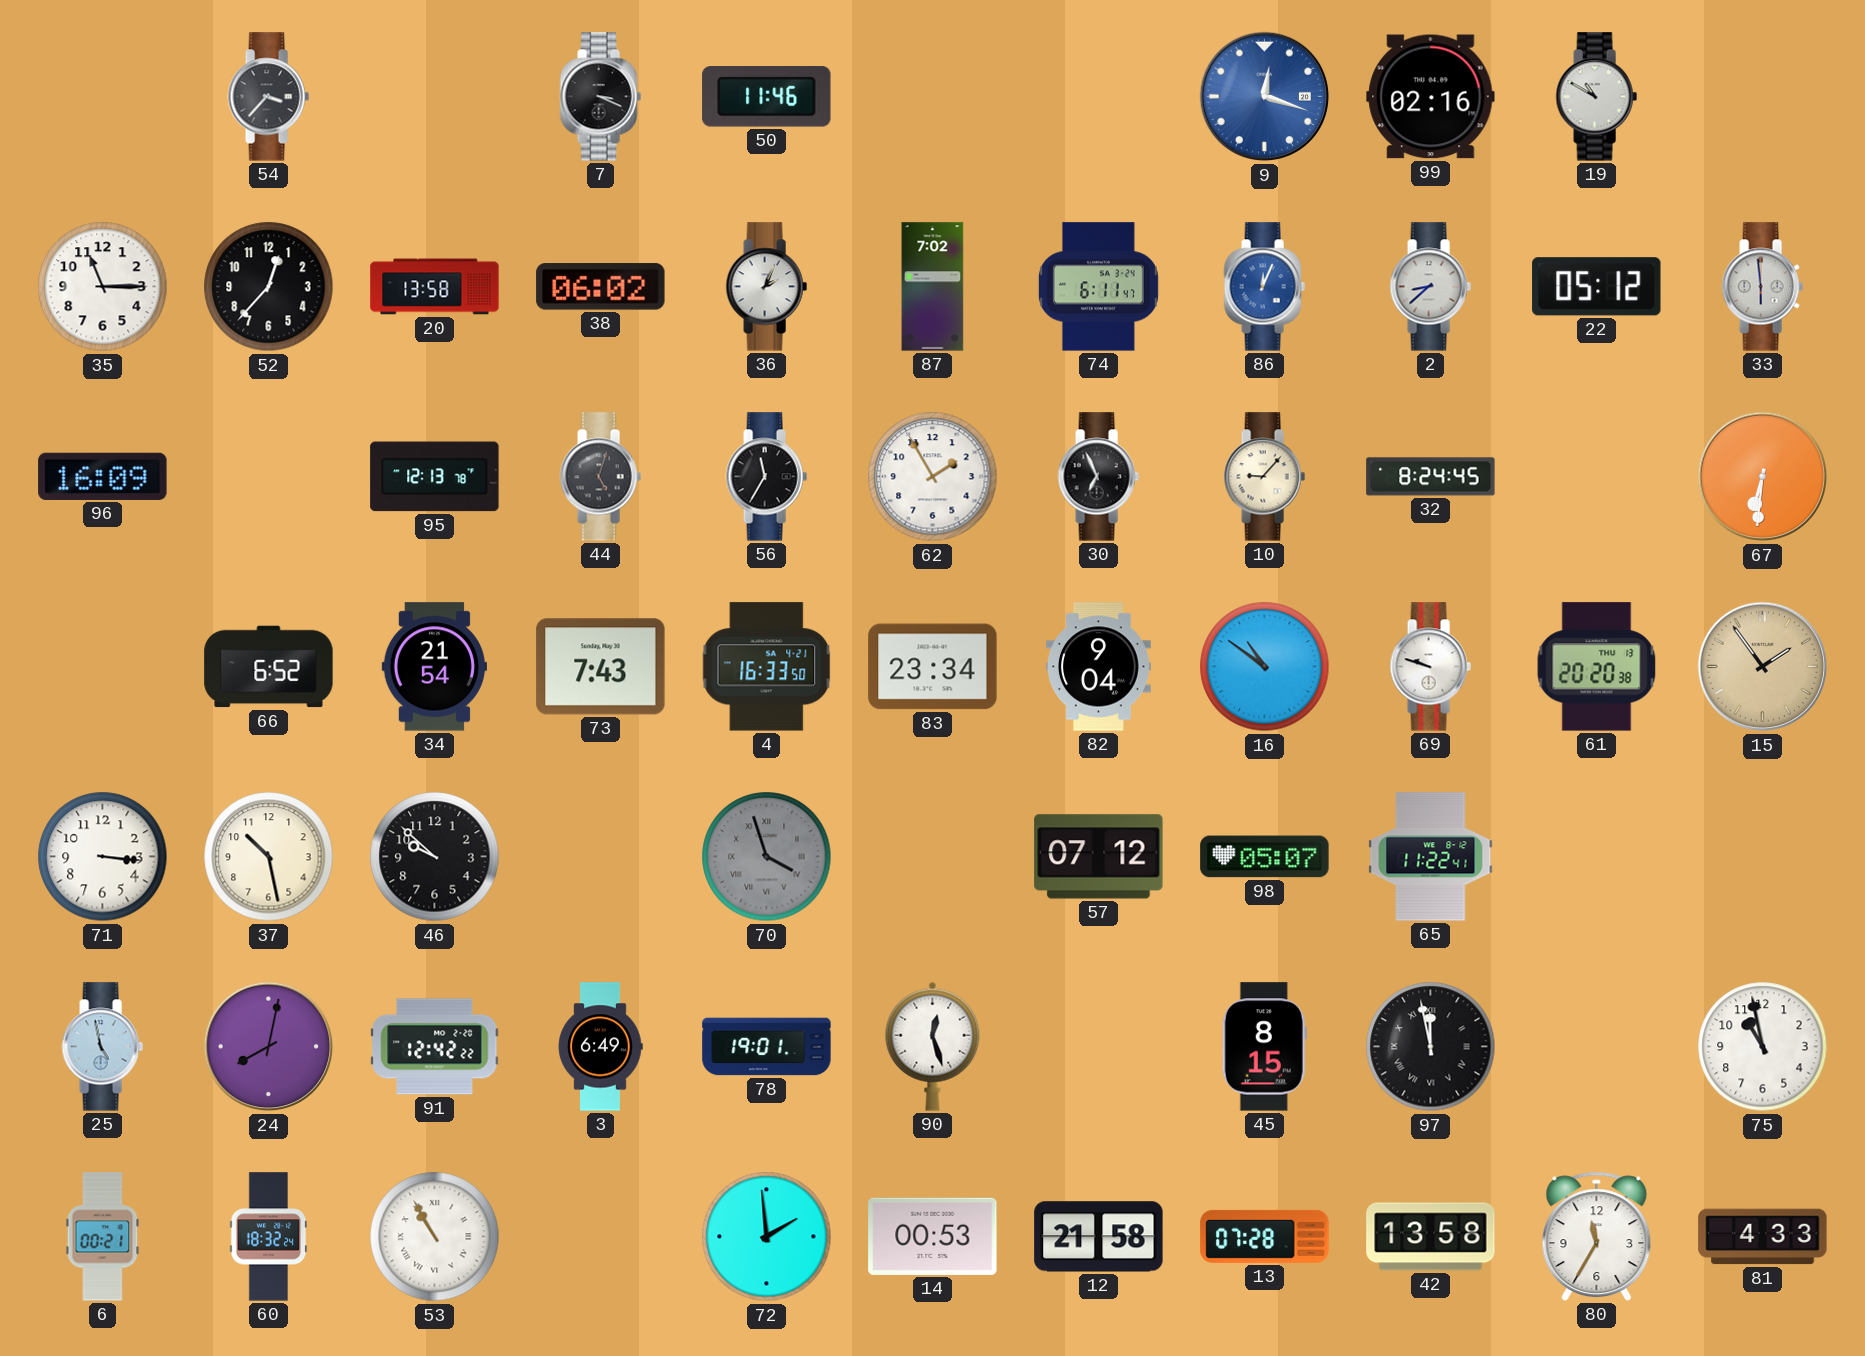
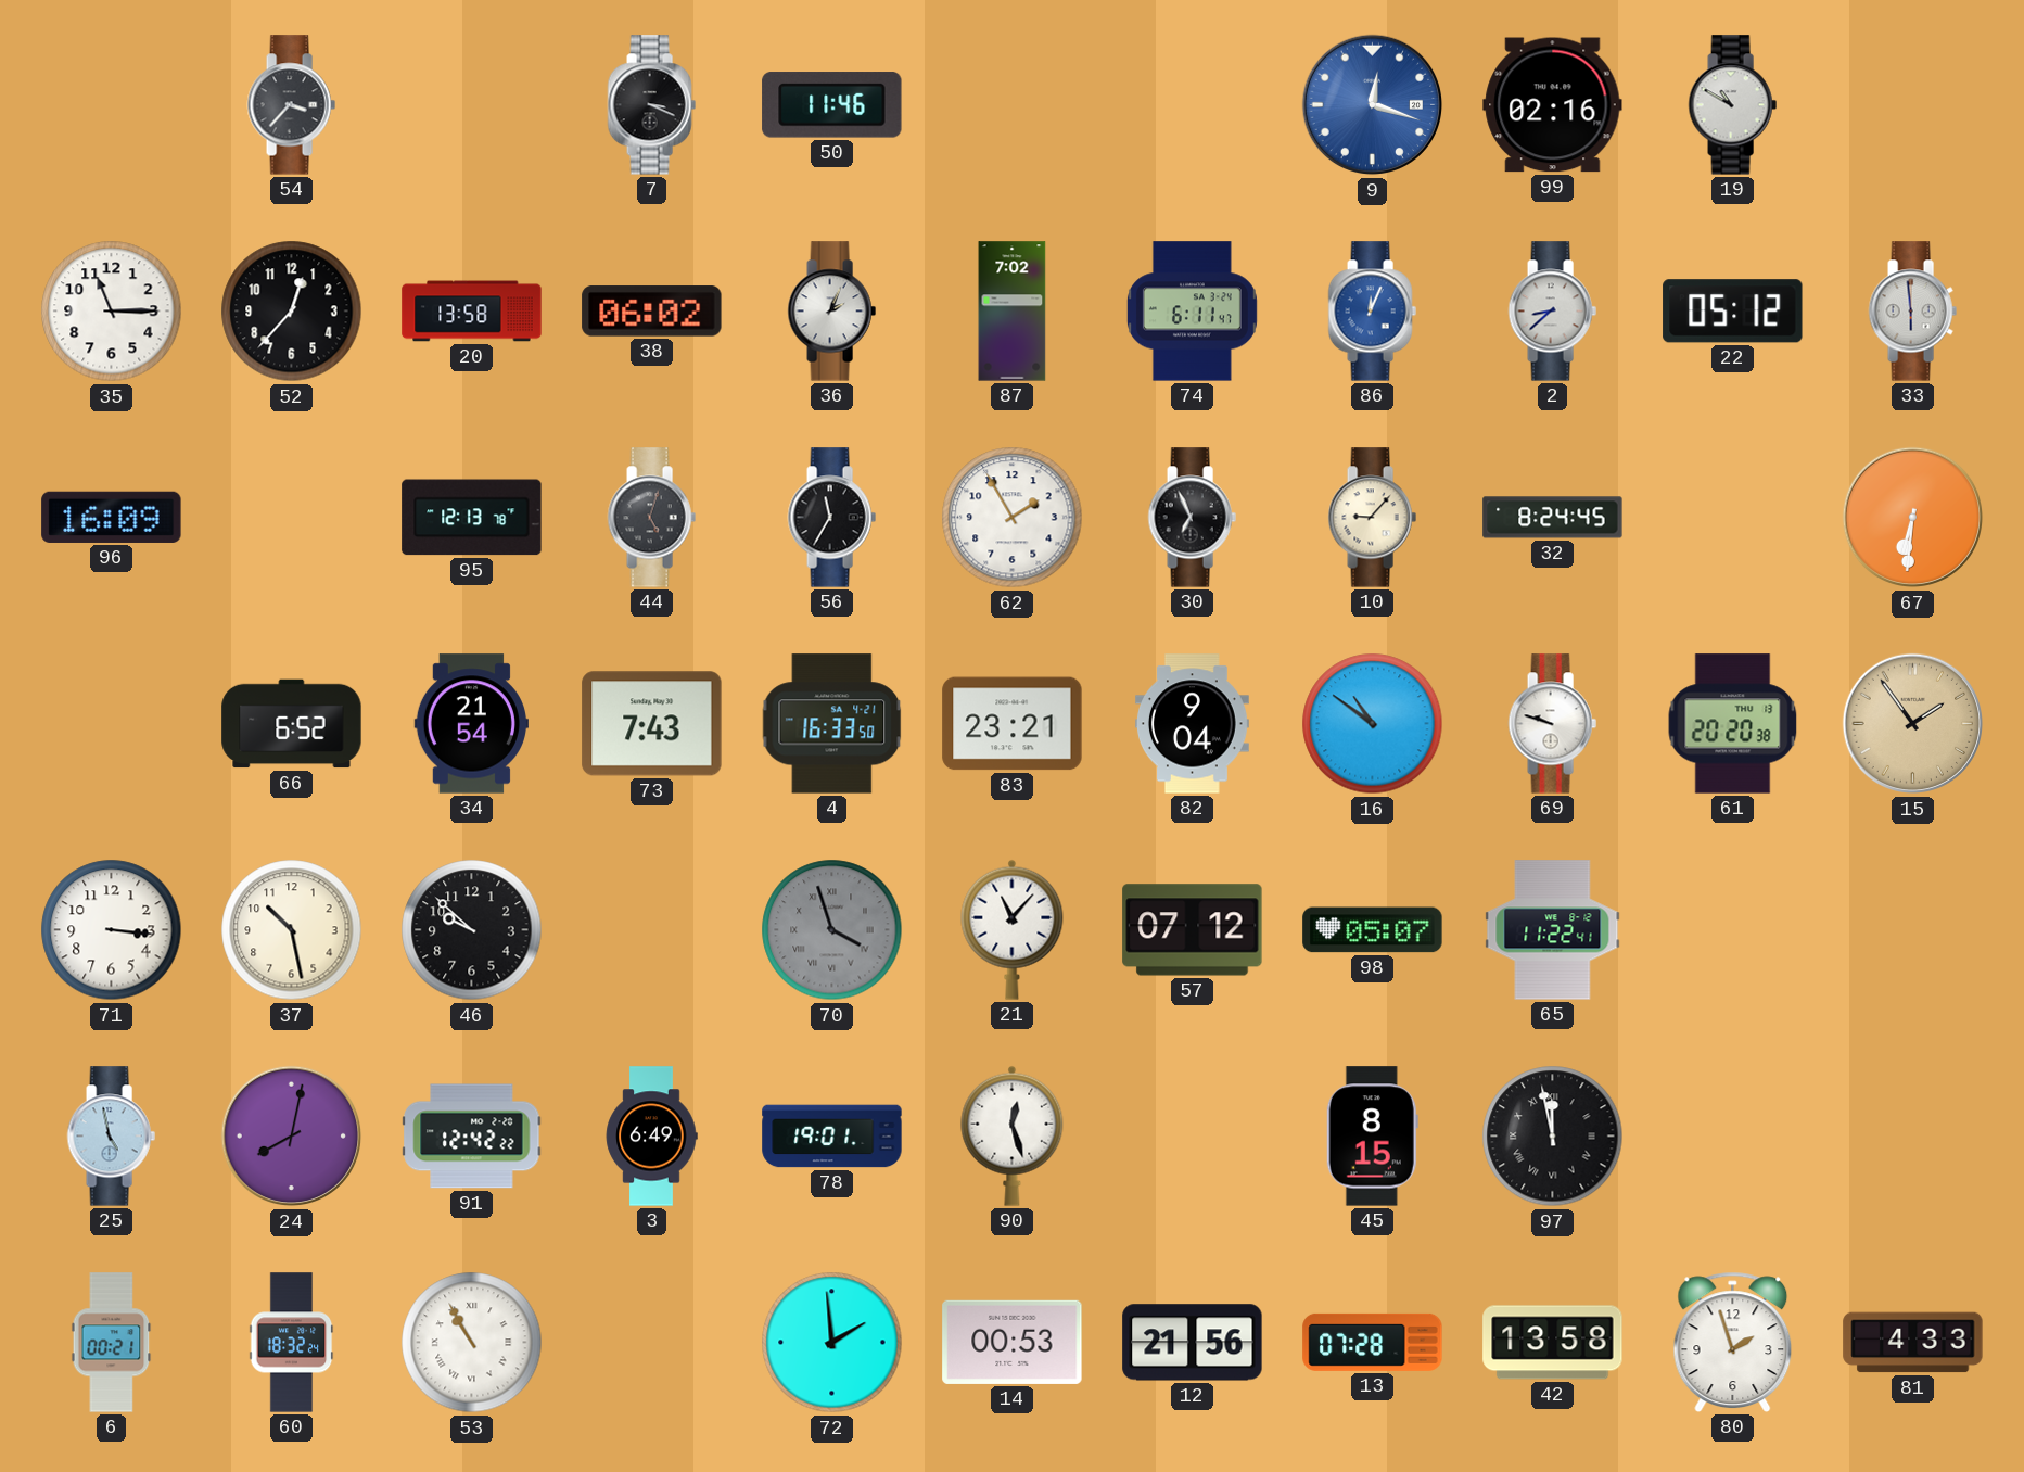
83: 23:34 -> 23:21 (1013, 724)
21: none -> 11:07 (1013, 929)
75: 10:58 -> none (1763, 1047)
12: 21:58 -> 21:56 (1193, 1343)
80: 11:35 -> 1:57 (1733, 1342)
